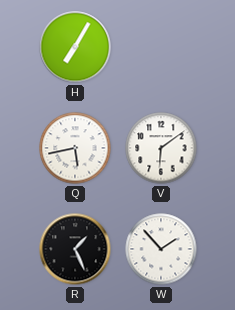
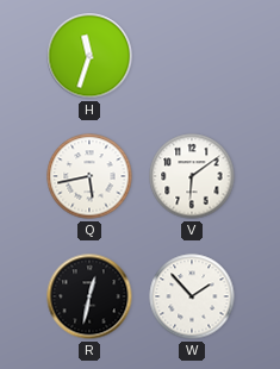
H: 7:05 -> 11:33 (89, 56)
R: 1:26 -> 12:32 (89, 296)
